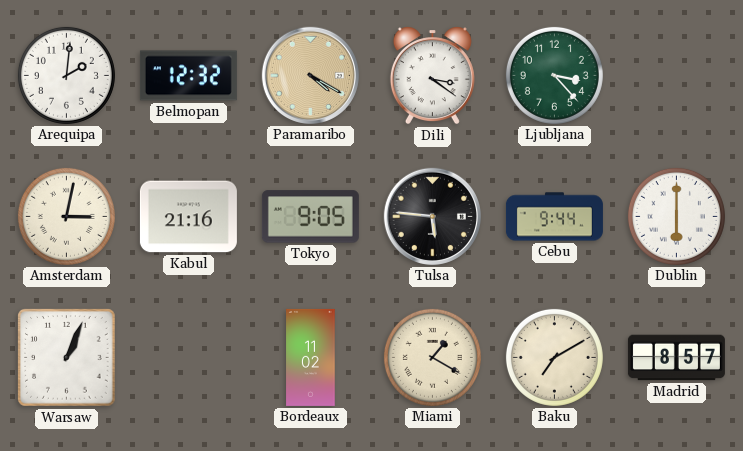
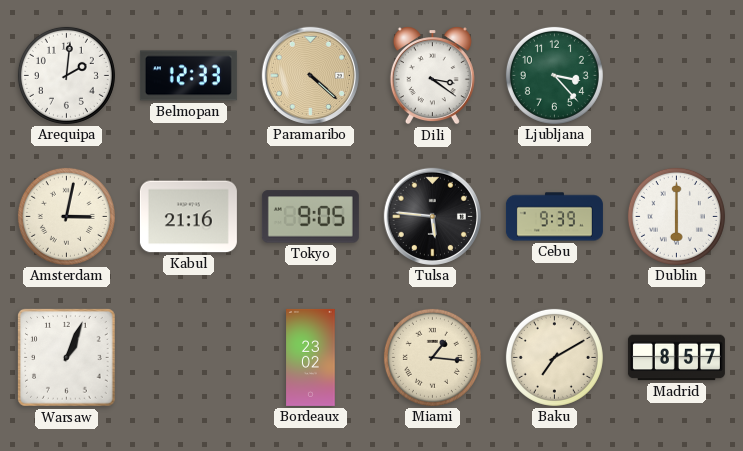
Belmopan: 12:32 -> 12:33 (188, 76)
Paramaribo: 4:20 -> 4:22 (310, 75)
Cebu: 9:44 -> 9:39 (554, 217)
Bordeaux: 11:02 -> 23:02 (311, 357)
Miami: 1:20 -> 1:16 (432, 357)
